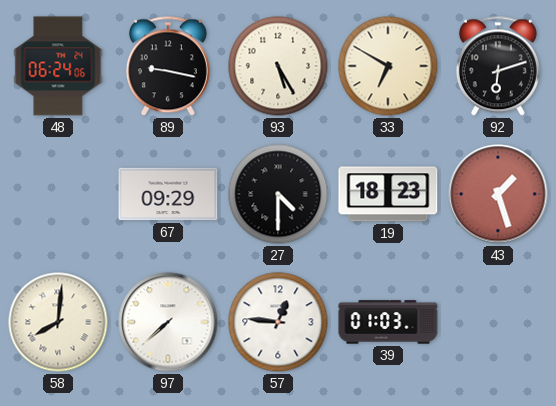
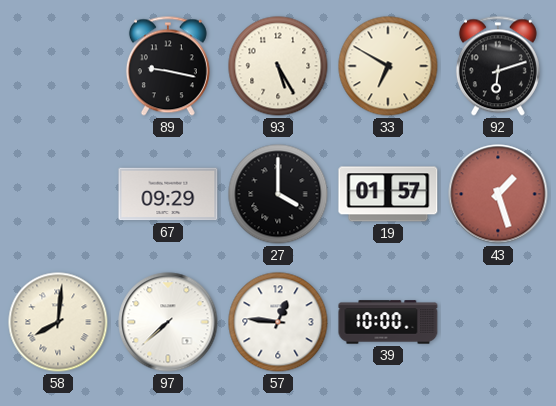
48: 06:24 -> none (58, 66)
27: 4:30 -> 4:00 (278, 194)
19: 18:23 -> 01:57 (388, 194)
39: 01:03 -> 10:00 (388, 322)
